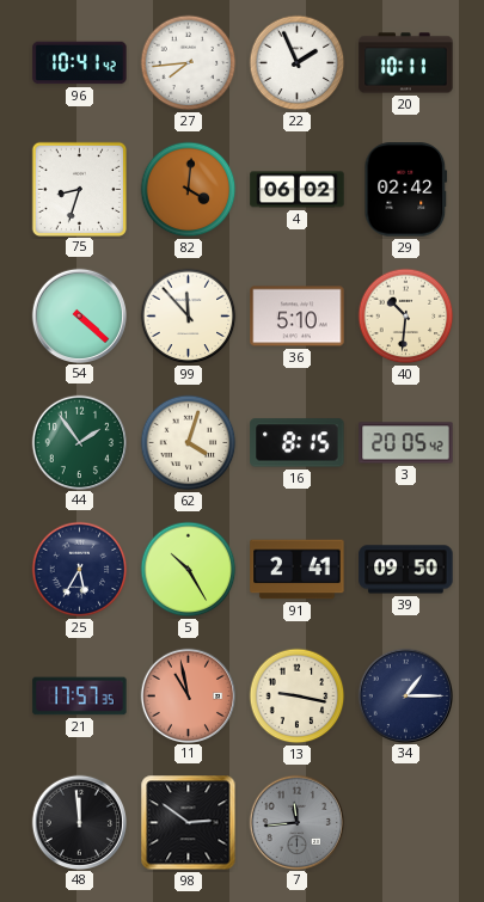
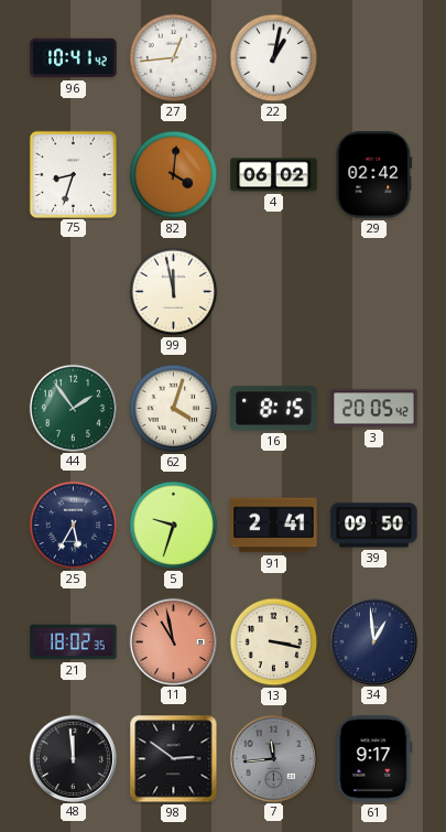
27: 7:44 -> 12:44 (174, 58)
22: 1:56 -> 1:02 (274, 58)
20: 10:11 -> none (406, 63)
54: 4:22 -> none (79, 315)
99: 11:53 -> 11:58 (174, 292)
36: 5:10 -> none (298, 317)
40: 10:31 -> none (406, 317)
5: 10:25 -> 9:33 (174, 526)
21: 17:57 -> 18:02 (74, 642)
13: 9:17 -> 3:17 (274, 642)
34: 1:15 -> 12:59 (373, 641)
61: none -> 9:17 (374, 759)
